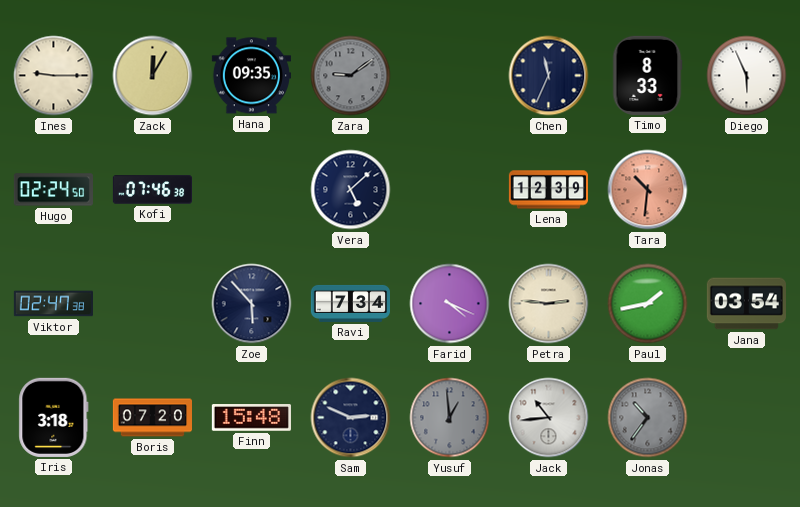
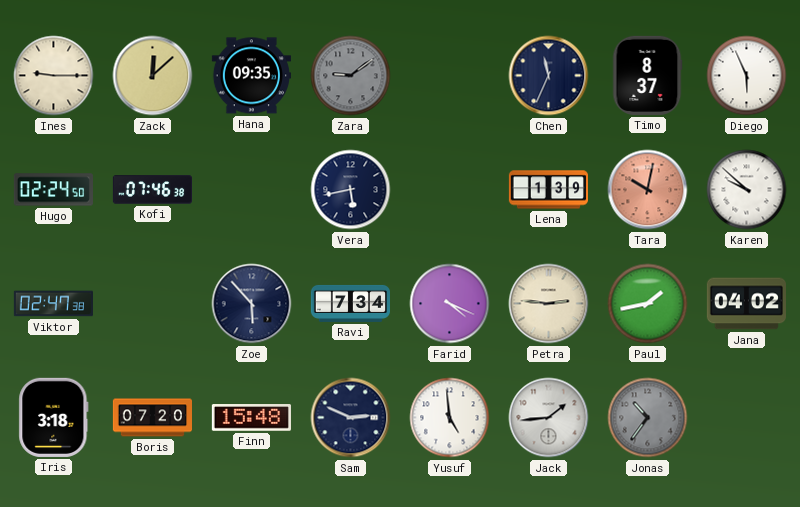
Zack: 12:05 -> 12:08 (153, 76)
Timo: 8:33 -> 8:37 (647, 75)
Vera: 5:08 -> 5:43 (351, 190)
Lena: 12:39 -> 1:39 (548, 190)
Tara: 10:31 -> 10:02 (648, 190)
Karen: none -> 9:52 (747, 190)
Jana: 03:54 -> 04:02 (746, 304)
Yusuf: 12:59 -> 4:59 (450, 418)
Yusuf dial: grey -> white (450, 418)
Jack: 10:44 -> 1:44 (549, 418)
